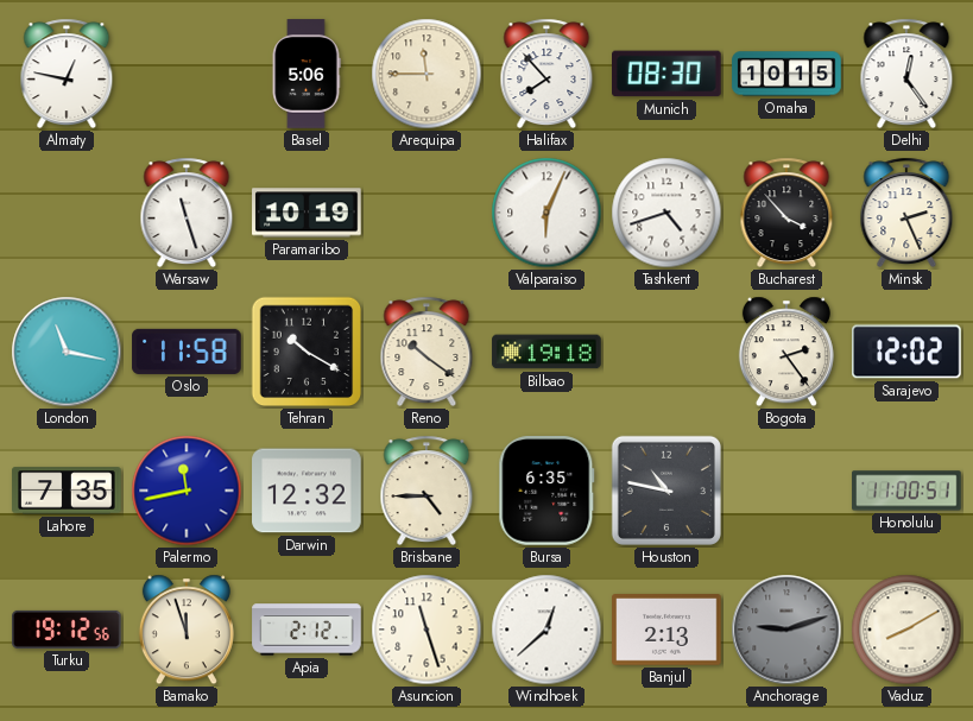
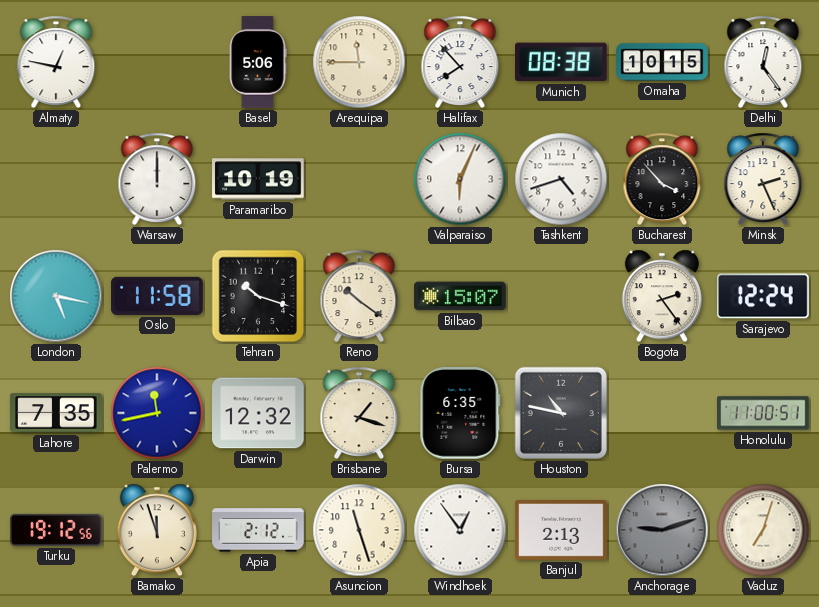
Munich: 08:30 -> 08:38 (562, 62)
Warsaw: 11:27 -> 12:00 (157, 179)
London: 11:17 -> 5:17 (56, 296)
Tehran: 10:20 -> 10:18 (258, 296)
Bilbao: 19:18 -> 15:07 (460, 296)
Sarajevo: 12:02 -> 12:24 (764, 296)
Brisbane: 4:45 -> 1:18 (359, 413)
Windhoek: 12:38 -> 12:54 (460, 530)
Vaduz: 8:10 -> 7:03 (763, 530)
